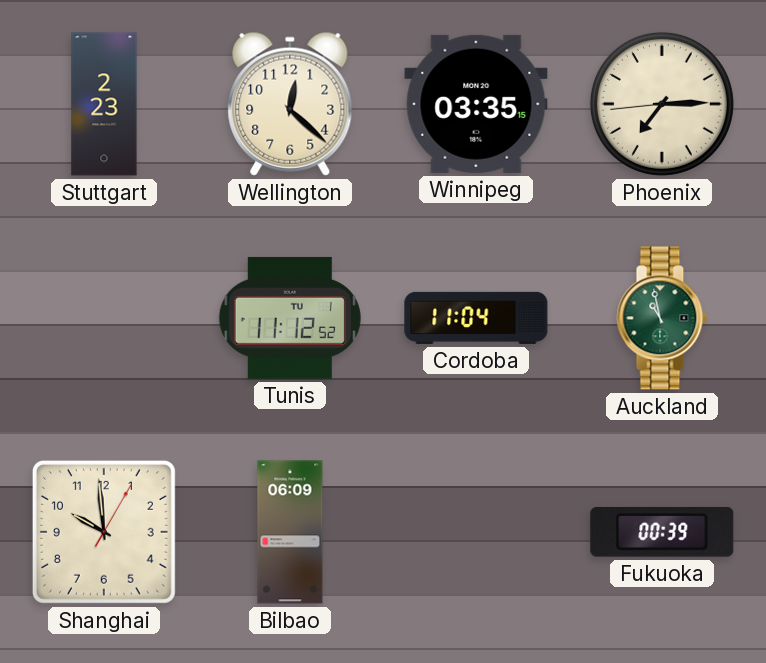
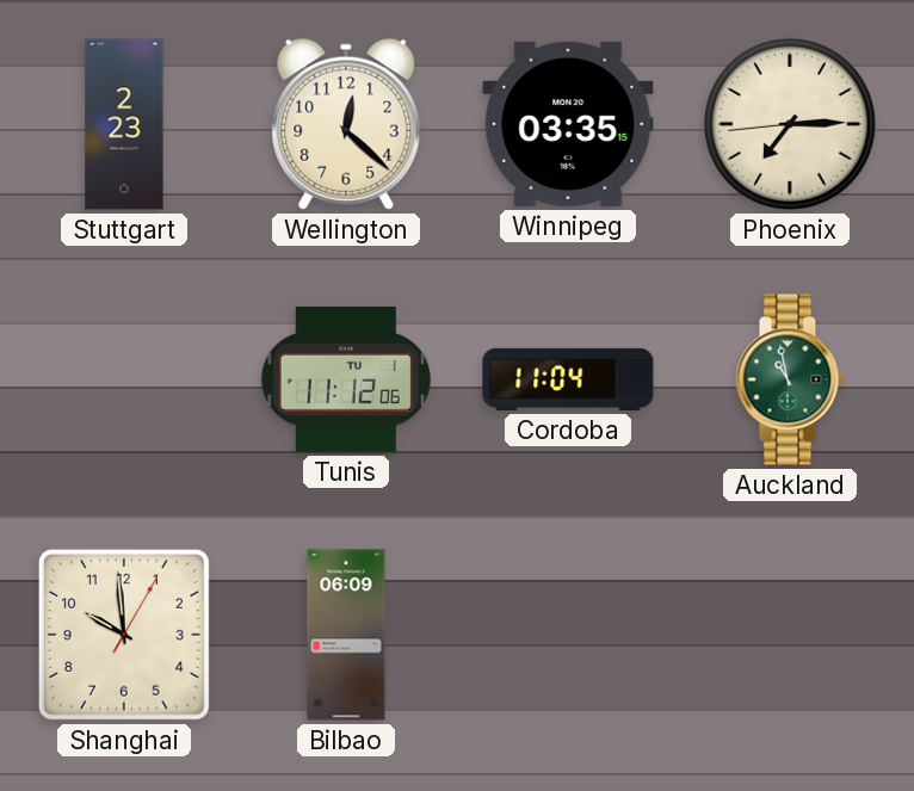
Tunis: 11:12:52 -> 11:12:06 (346, 379)
Fukuoka: 00:39 -> none (662, 532)
